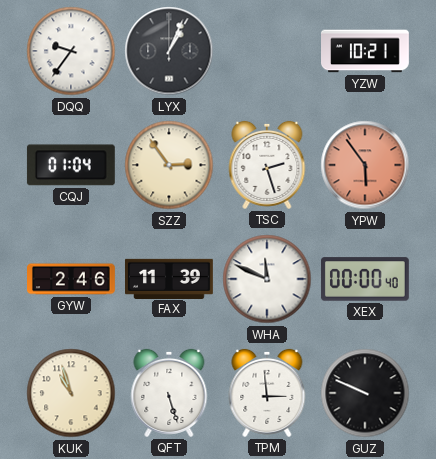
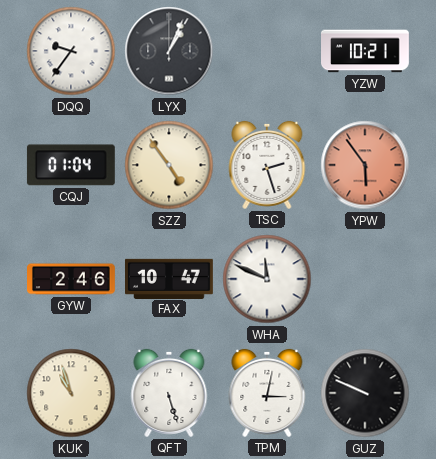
SZZ: 2:54 -> 4:54 (169, 165)
FAX: 11:39 -> 10:47 (170, 278)
XEX: 00:00 -> none (365, 279)
TPM: 2:59 -> 3:02 (267, 393)
